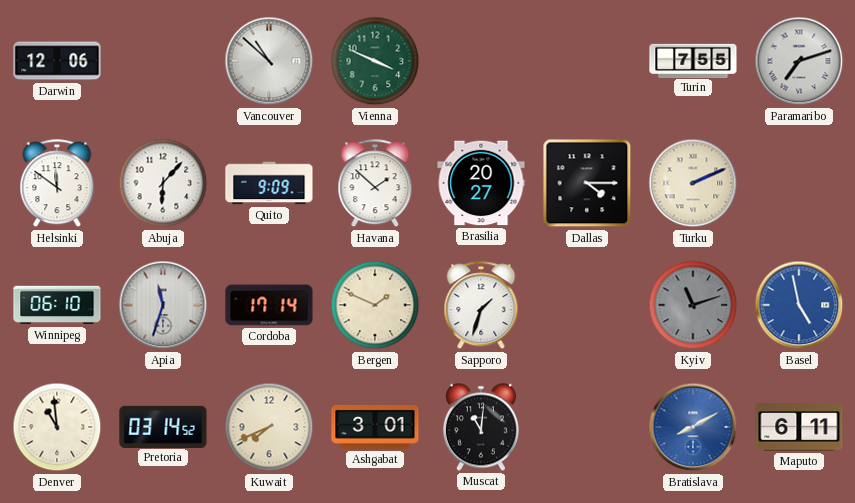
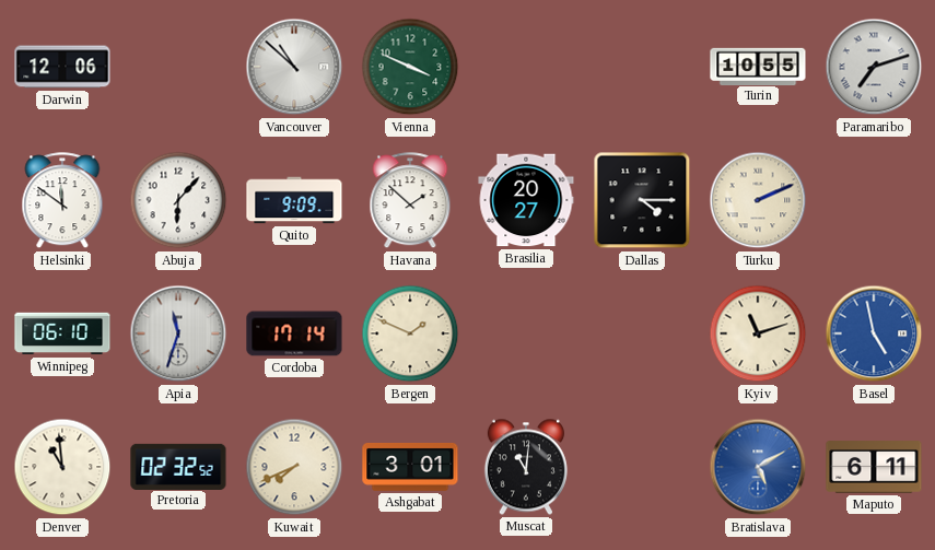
Turin: 7:55 -> 10:55 (758, 66)
Sapporo: 1:33 -> none (481, 306)
Kyiv dial: grey -> cream (758, 333)
Pretoria: 03:14 -> 02:32 (178, 466)
Bratislava: 8:10 -> 5:10 (758, 467)
